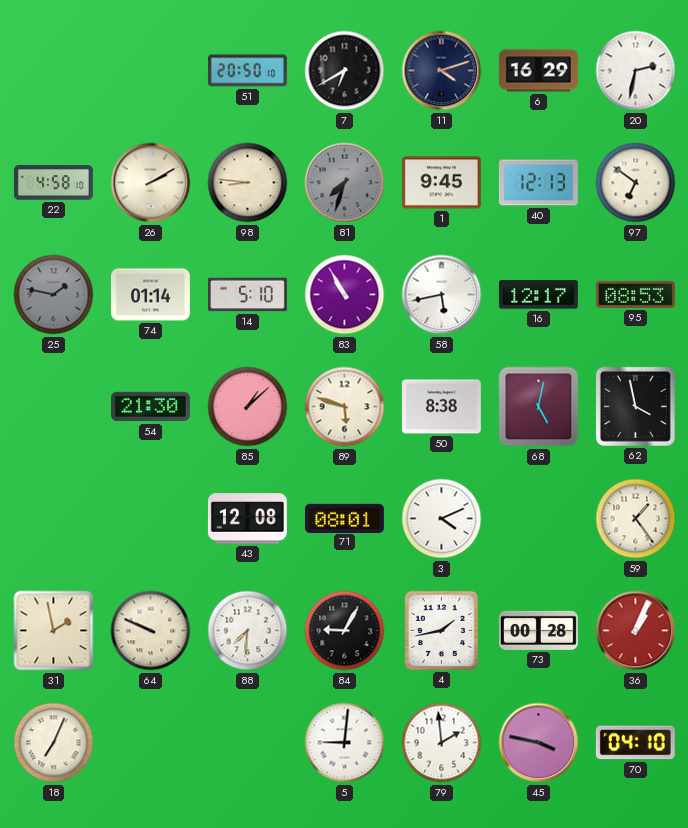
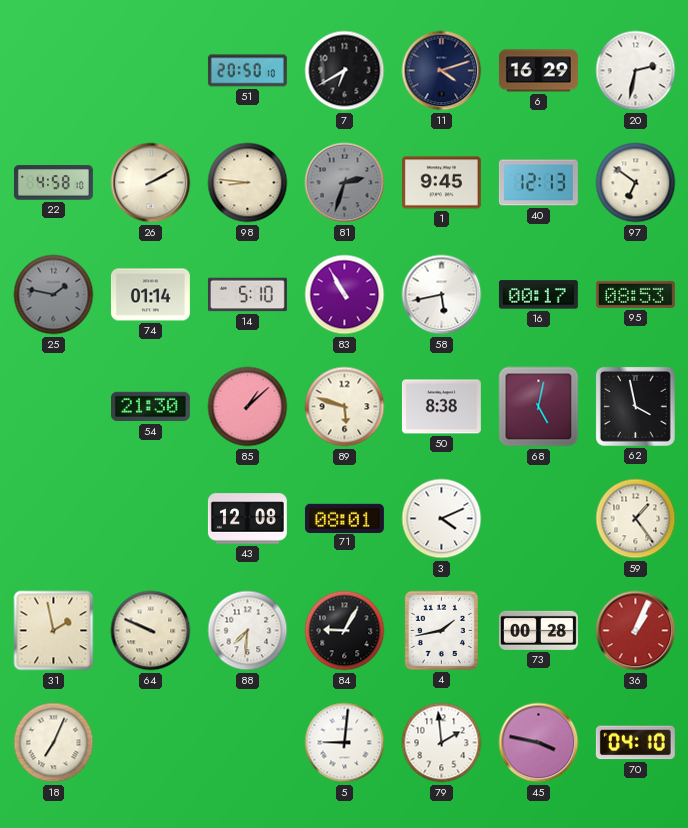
81: 7:33 -> 2:33 (345, 183)
16: 12:17 -> 00:17 (538, 295)
